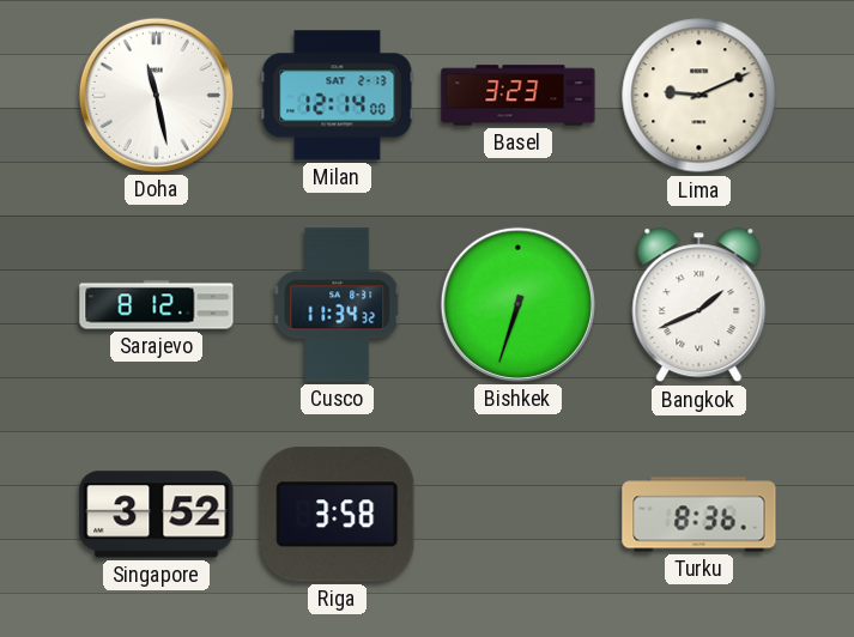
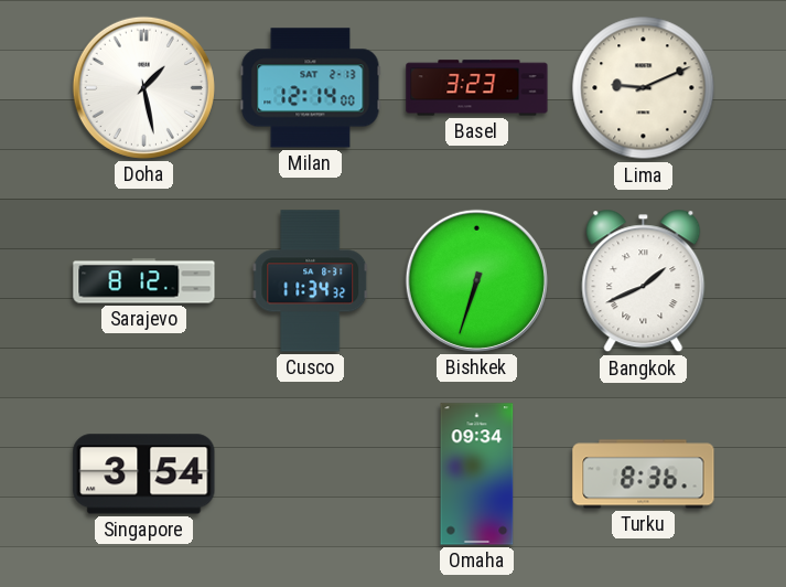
Doha: 11:28 -> 1:28 (143, 87)
Singapore: 3:52 -> 3:54 (144, 474)
Riga: 3:58 -> none (338, 515)
Omaha: none -> 09:34 (477, 474)
